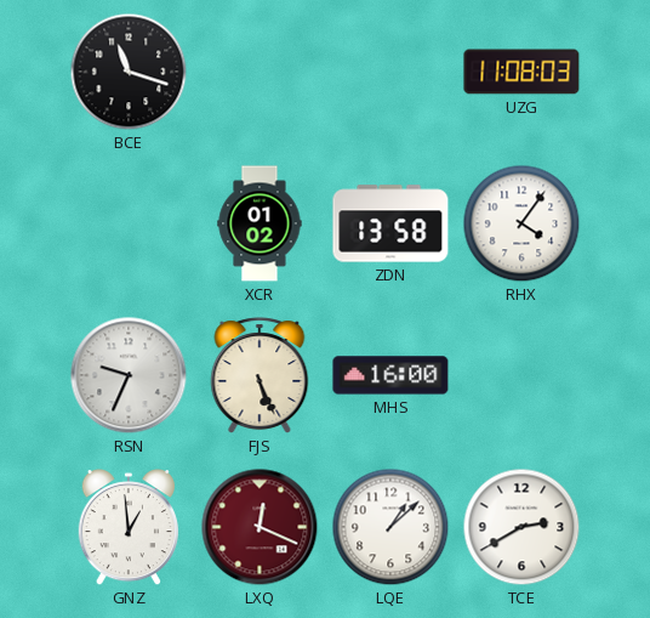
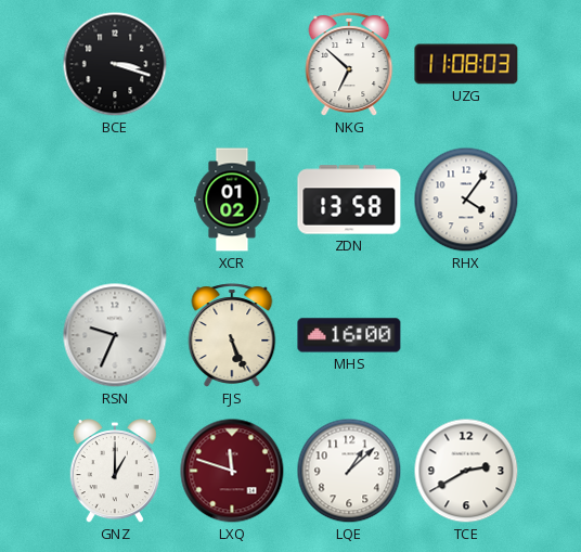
BCE: 11:18 -> 3:18 (115, 64)
NKG: none -> 6:52 (349, 64)
GNZ: 12:59 -> 1:00 (115, 472)
LXQ: 12:19 -> 11:48 (232, 471)
